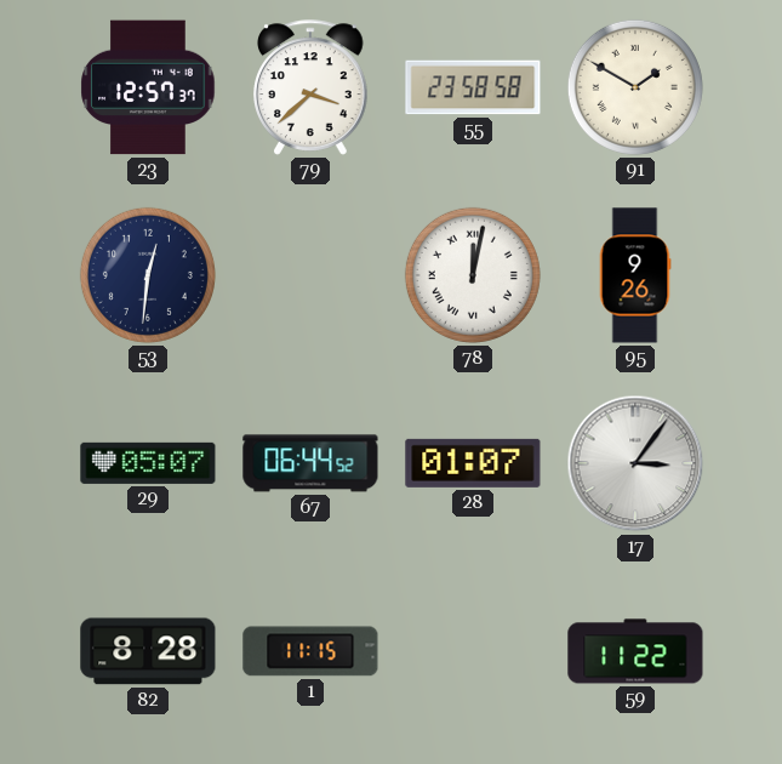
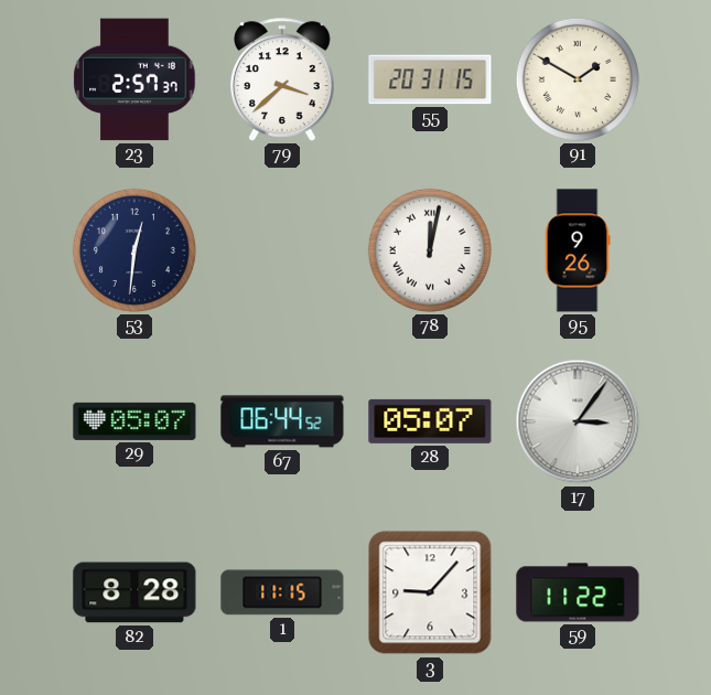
23: 12:57 -> 2:57 (134, 79)
55: 23:58 -> 20:31 (430, 79)
28: 01:07 -> 05:07 (430, 421)
3: none -> 9:07 (430, 592)
